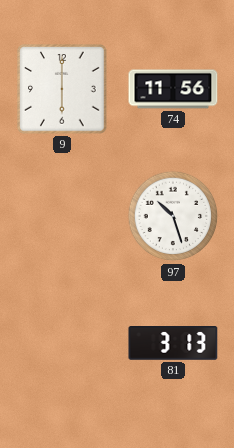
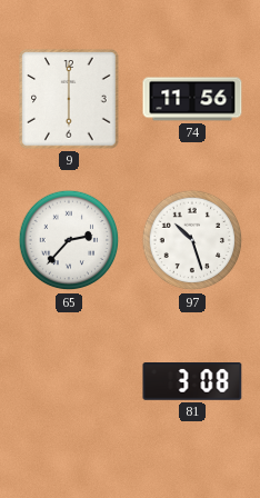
65: none -> 2:37 (69, 240)
81: 3:13 -> 3:08 (192, 382)
